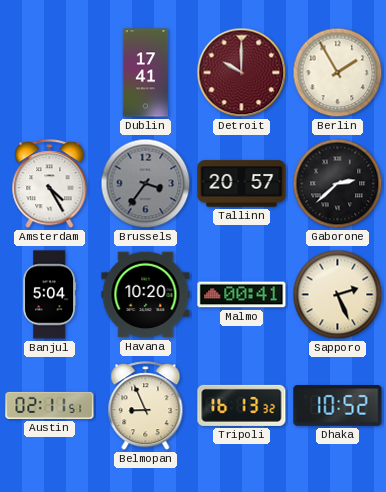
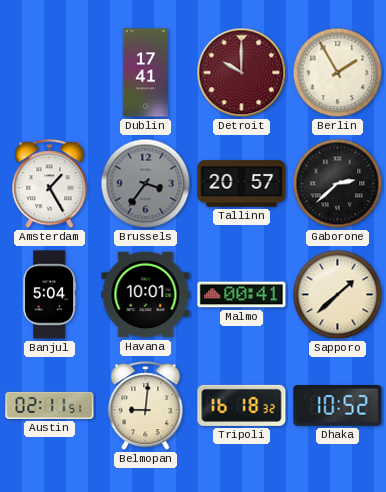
Amsterdam: 4:25 -> 1:25 (50, 184)
Havana: 10:20 -> 10:01 (146, 295)
Sapporo: 2:26 -> 1:38 (338, 295)
Belmopan: 8:56 -> 9:01 (146, 406)
Tripoli: 16:13 -> 16:18 (242, 405)
